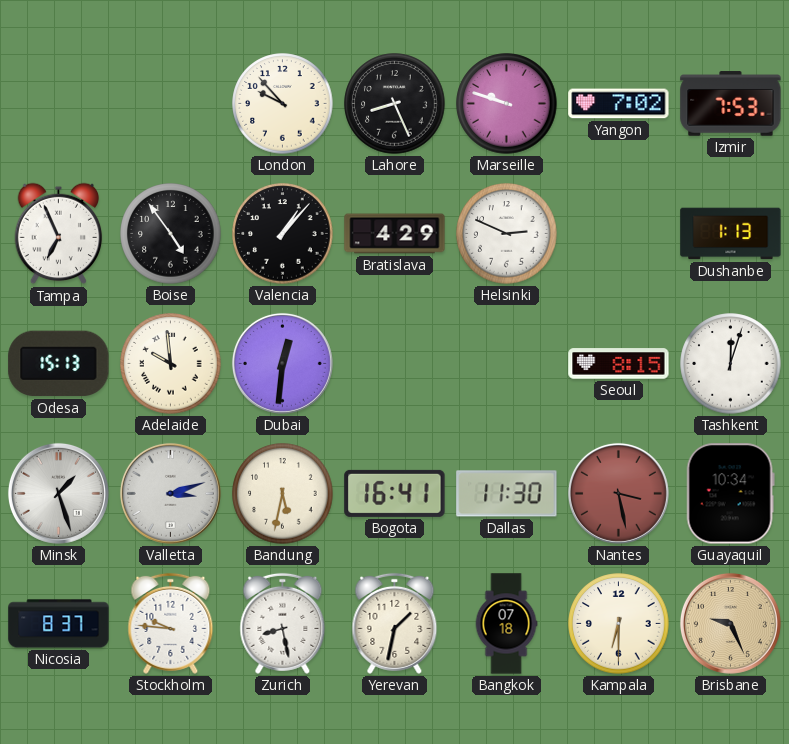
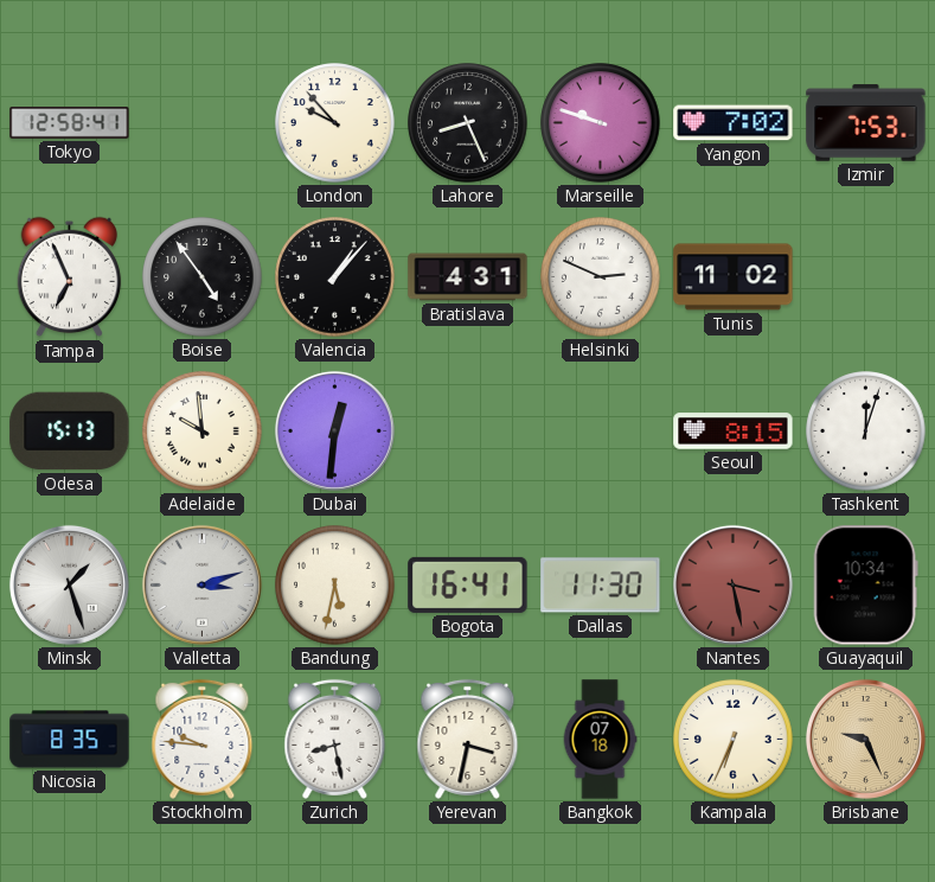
Tokyo: none -> 12:58 (70, 123)
Bratislava: 4:29 -> 4:31 (468, 277)
Tunis: none -> 11:02 (734, 277)
Dushanbe: 1:13 -> none (731, 234)
Nicosia: 8:37 -> 8:35 (70, 740)
Yerevan: 1:32 -> 3:32 (468, 739)
Kampala: 6:30 -> 6:34 (734, 740)
